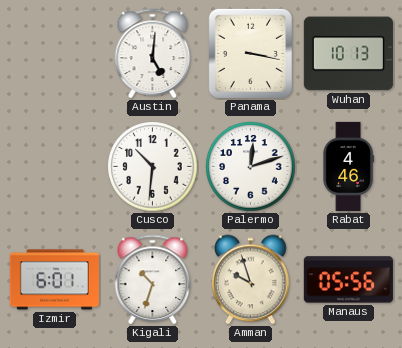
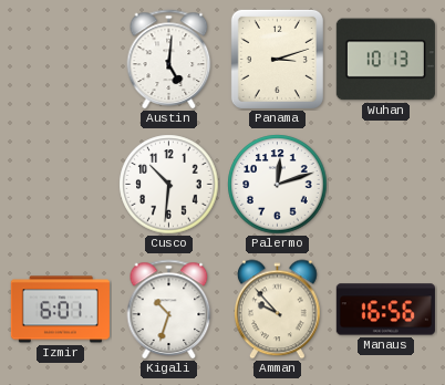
Panama: 3:17 -> 3:12 (277, 59)
Rabat: 4:46 -> none (348, 166)
Amman: 9:57 -> 9:53 (278, 310)
Manaus: 05:56 -> 16:56 (385, 310)
